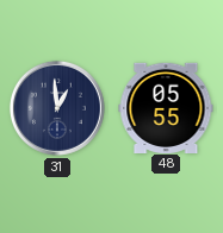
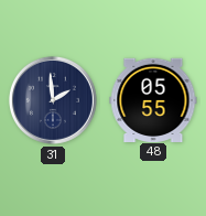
31: 12:59 -> 1:59 (53, 100)
